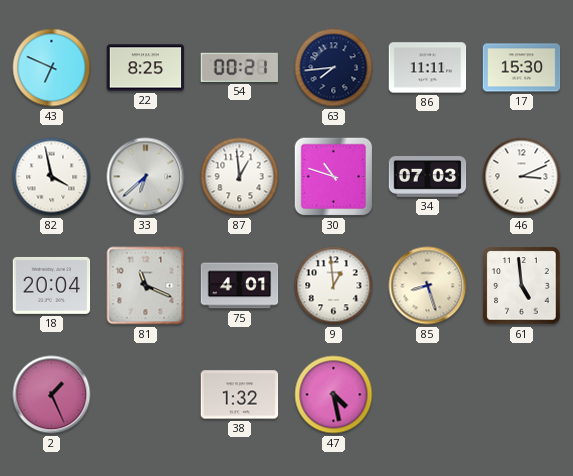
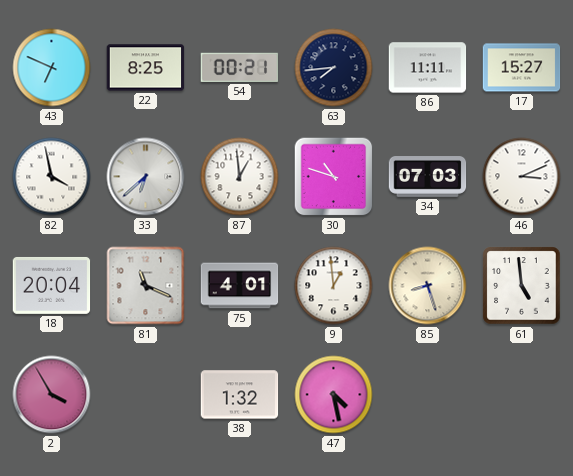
17: 15:30 -> 15:27 (522, 68)
2: 1:26 -> 3:55 (52, 395)
